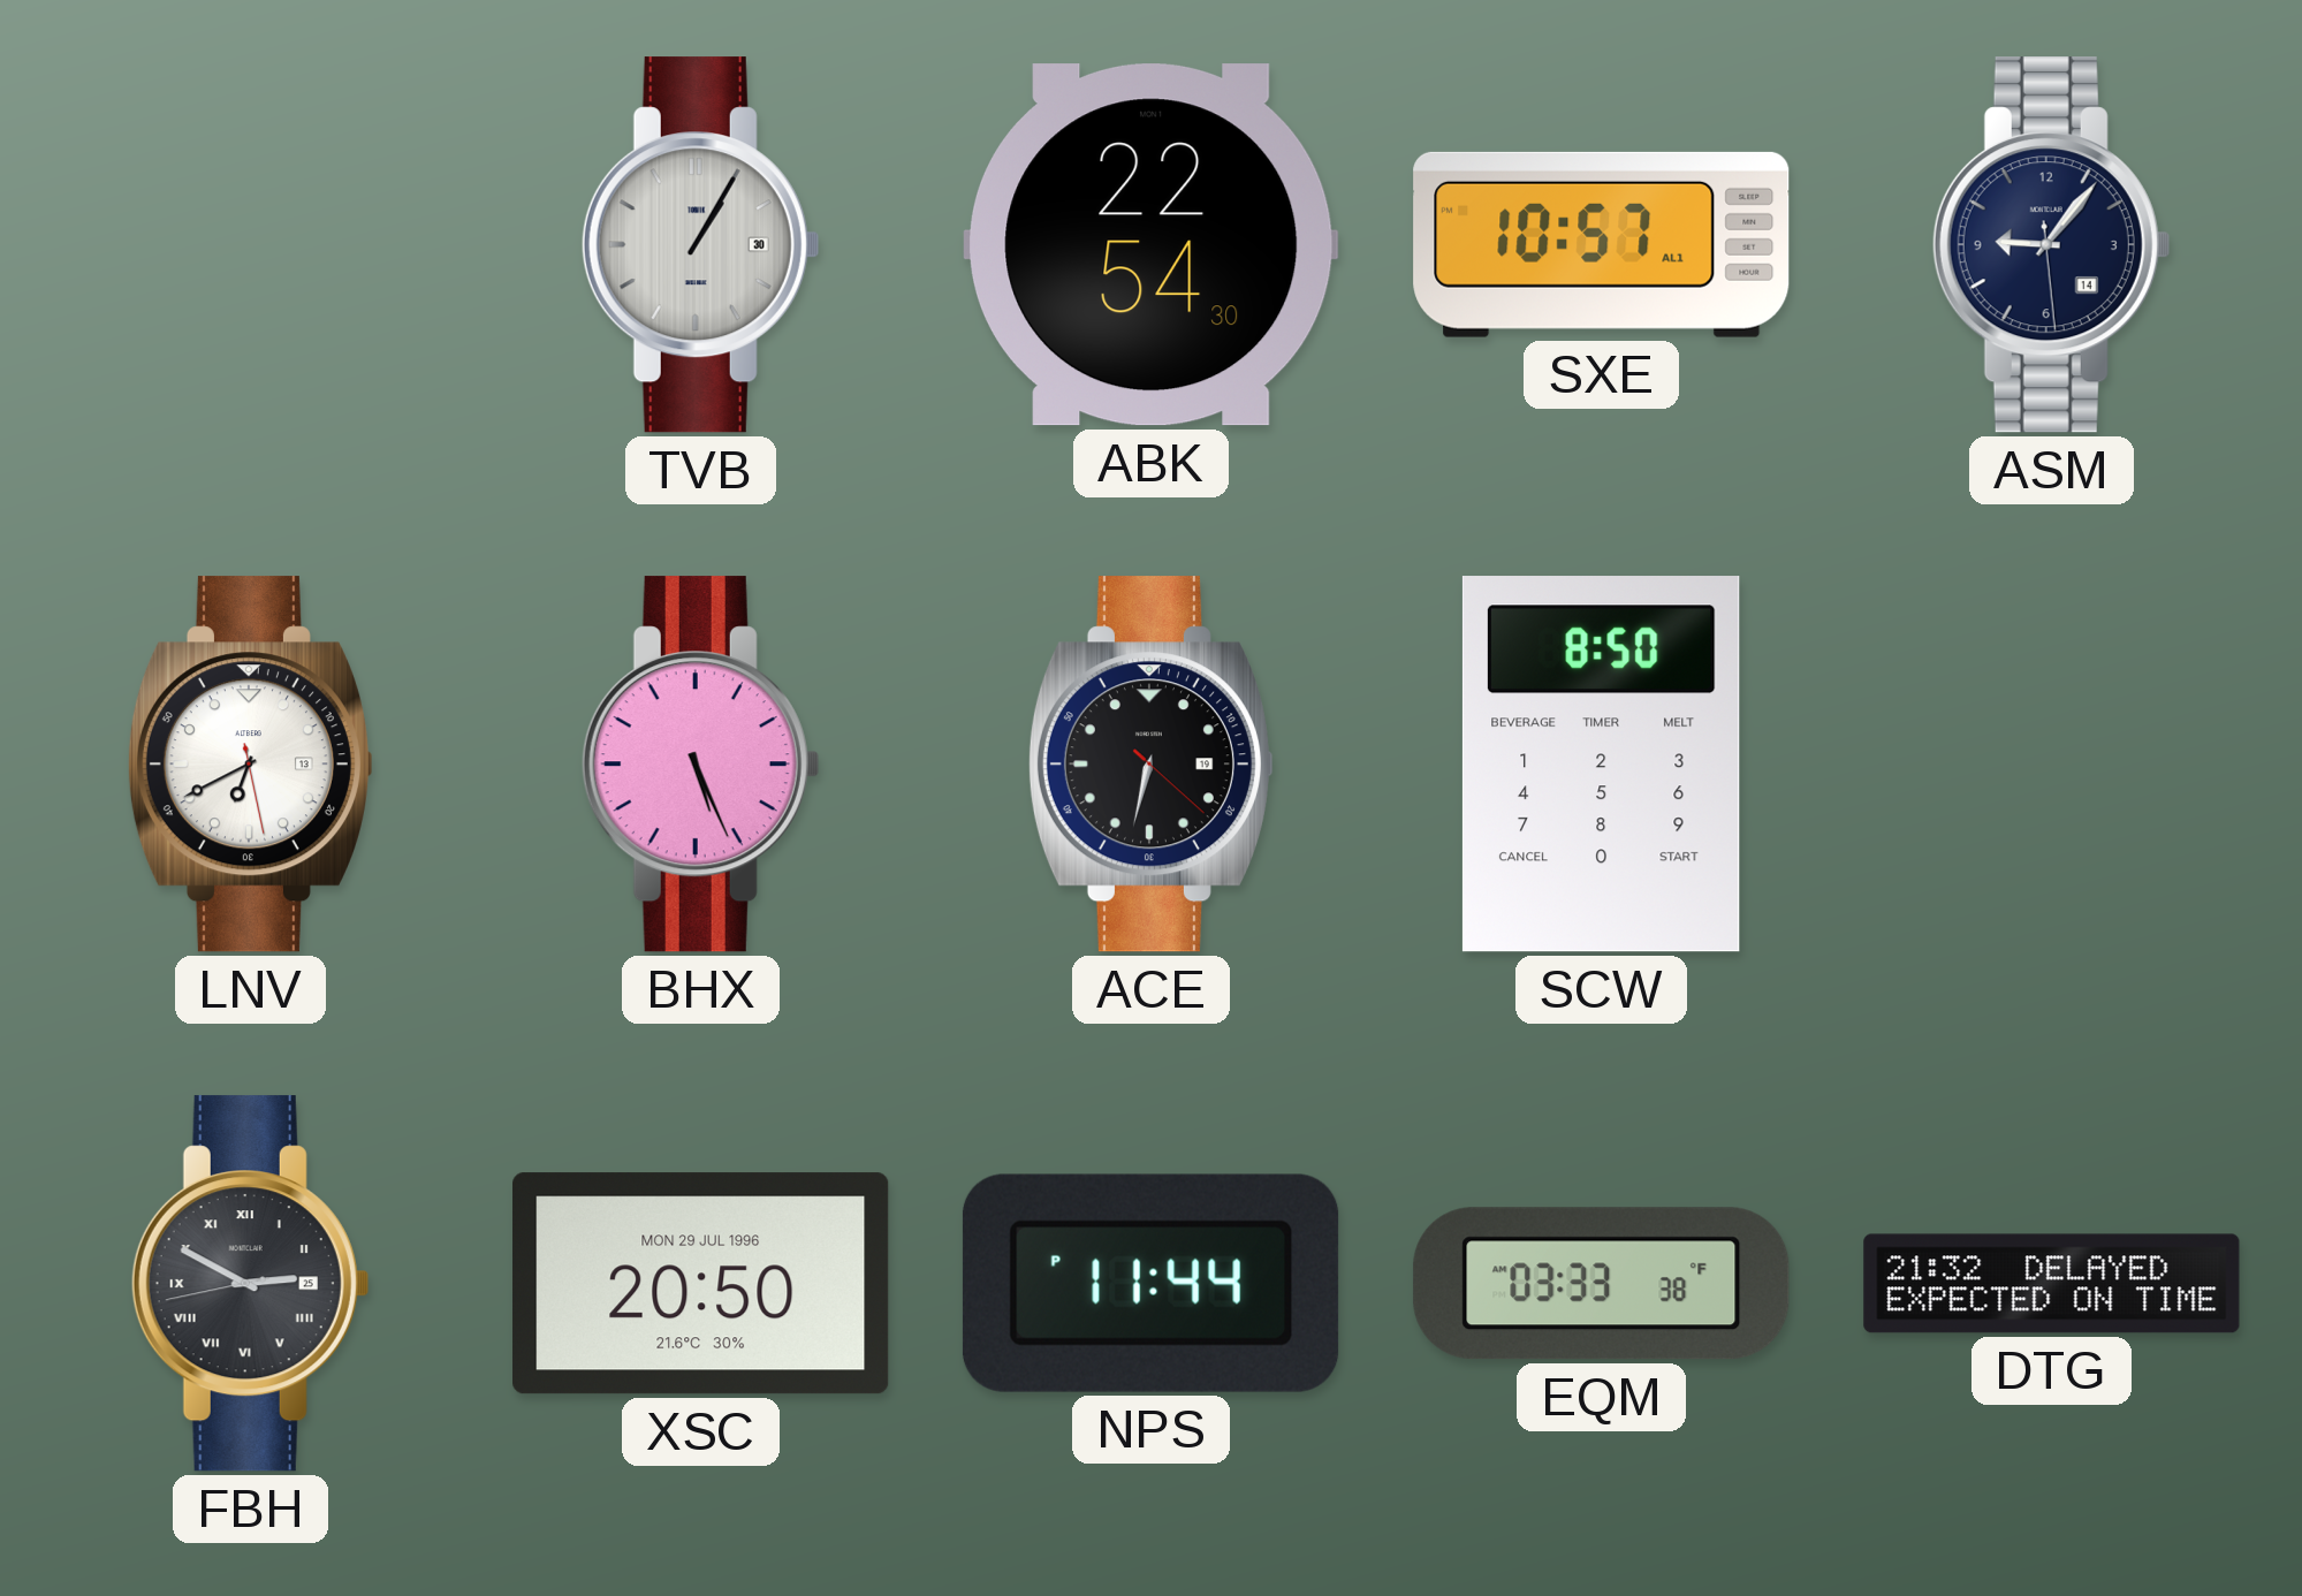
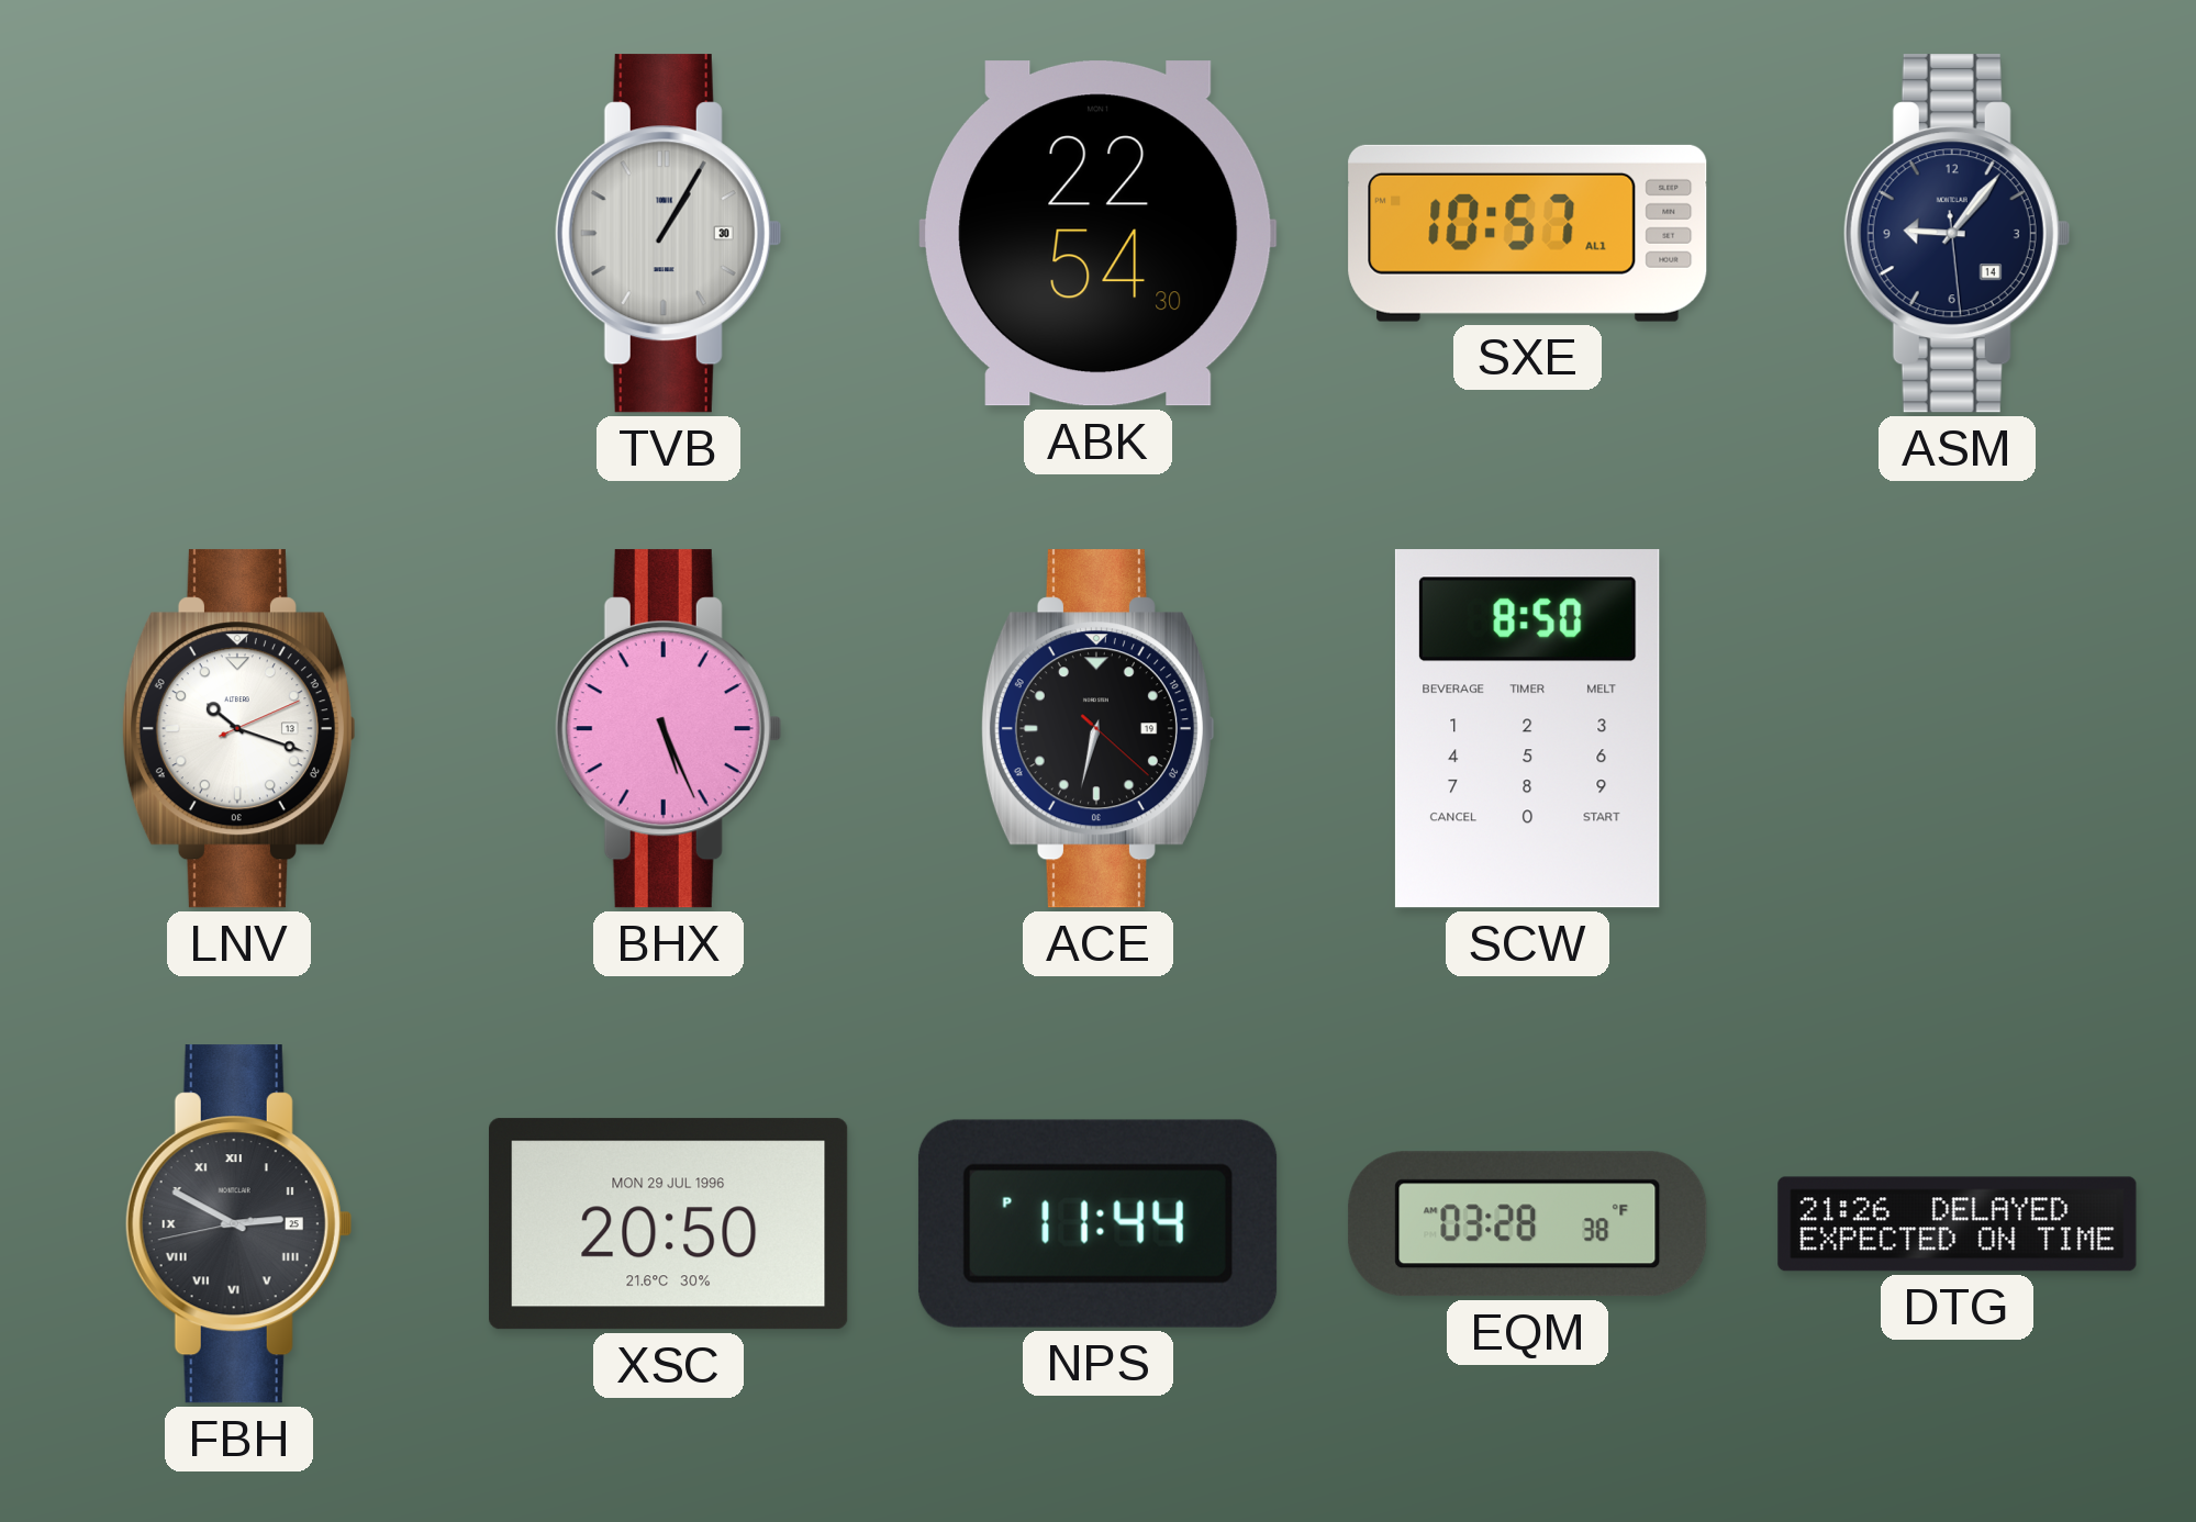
LNV: 6:40 -> 10:18 (238, 729)
EQM: 03:33 -> 03:28 (1528, 1224)
DTG: 21:32 -> 21:26 (1958, 1224)
